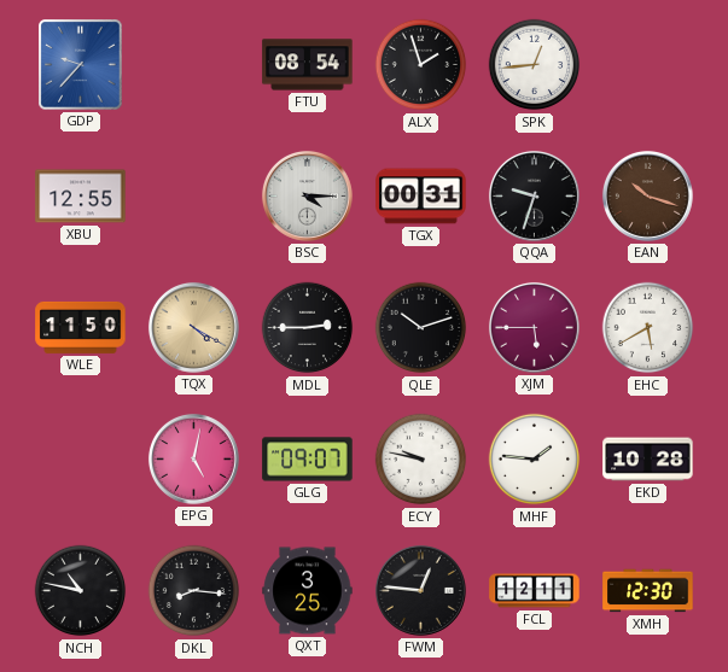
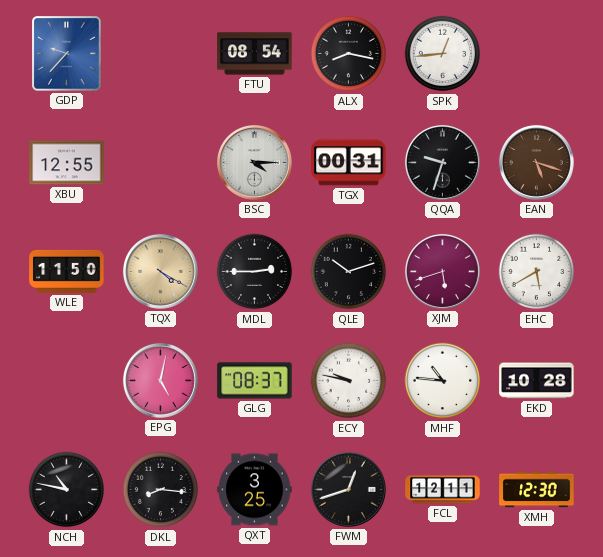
ALX: 1:57 -> 8:17 (349, 54)
EAN: 10:18 -> 5:18 (536, 162)
XJM: 5:45 -> 5:42 (442, 271)
GLG: 09:07 -> 08:37 (255, 381)
MHF: 1:46 -> 10:46 (443, 381)
FWM: 12:46 -> 12:42 (348, 489)
